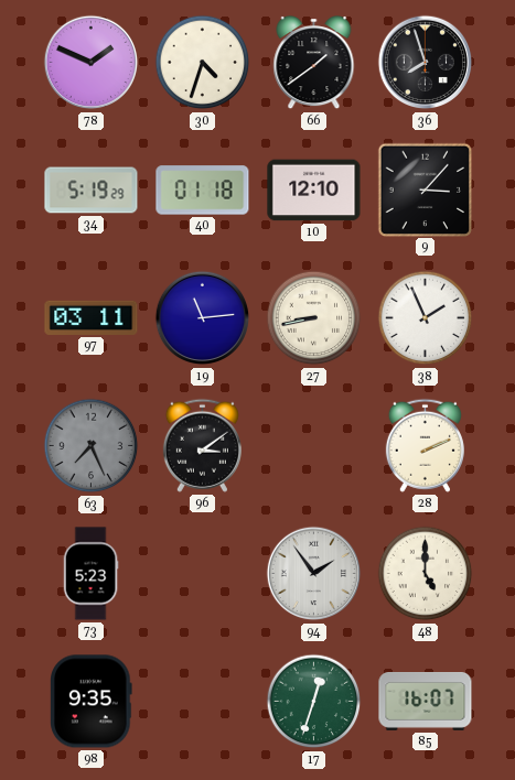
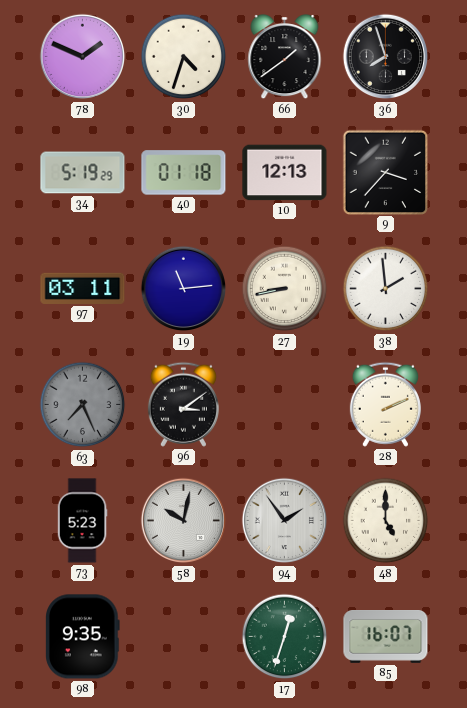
10: 12:10 -> 12:13 (285, 173)
9: 3:07 -> 3:37 (385, 172)
38: 1:56 -> 1:59 (386, 289)
58: none -> 10:02 (184, 521)
